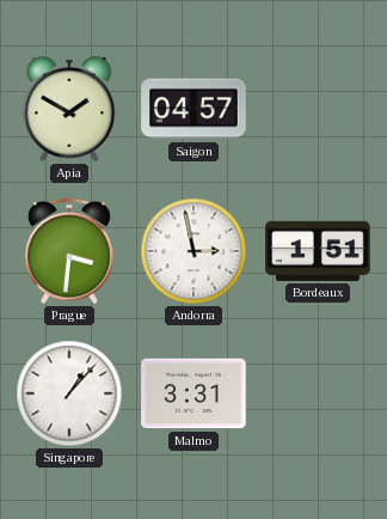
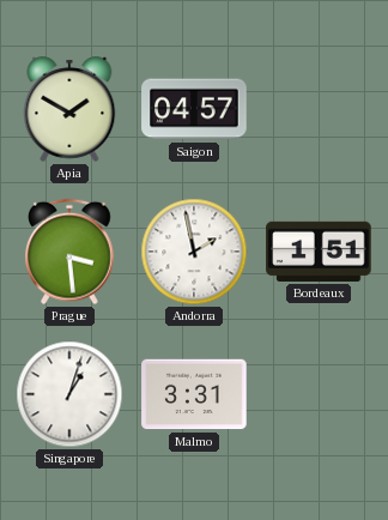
Prague: 3:31 -> 3:29 (71, 252)
Andorra: 2:58 -> 1:58 (194, 252)
Singapore: 1:07 -> 1:03 (69, 394)
